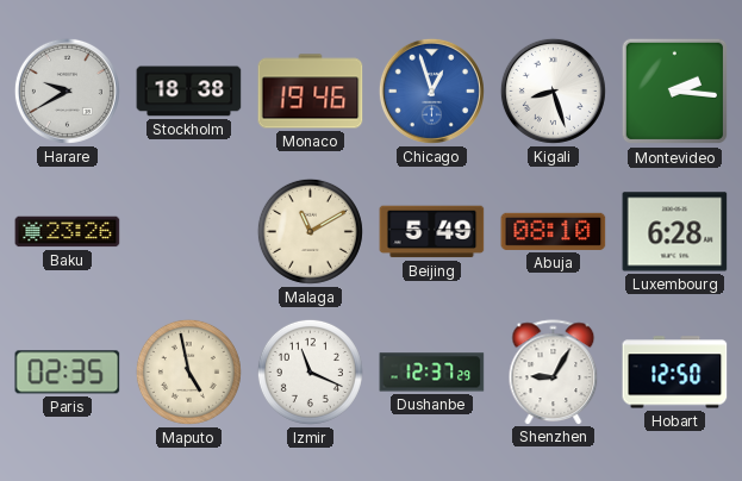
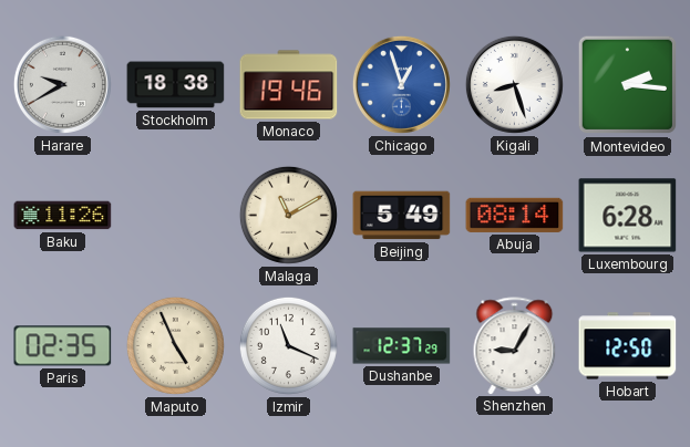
Baku: 23:26 -> 11:26 (63, 216)
Abuja: 08:10 -> 08:14 (515, 215)
Maputo: 4:58 -> 4:56 (175, 345)
